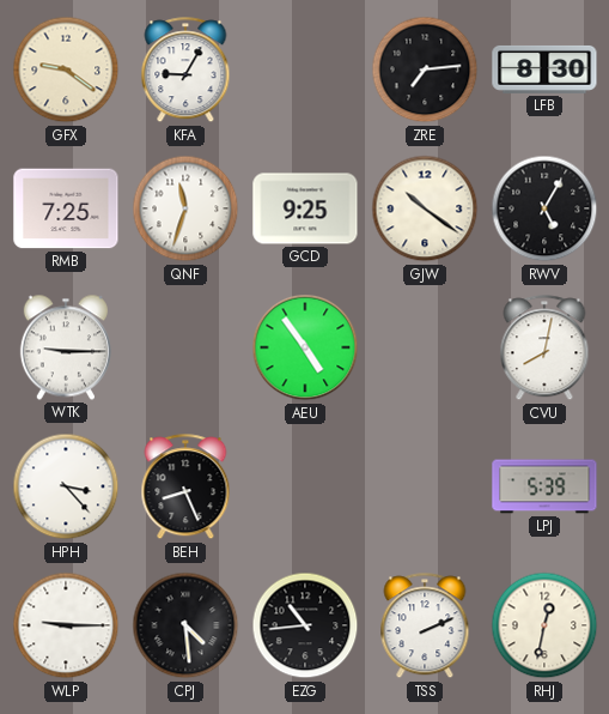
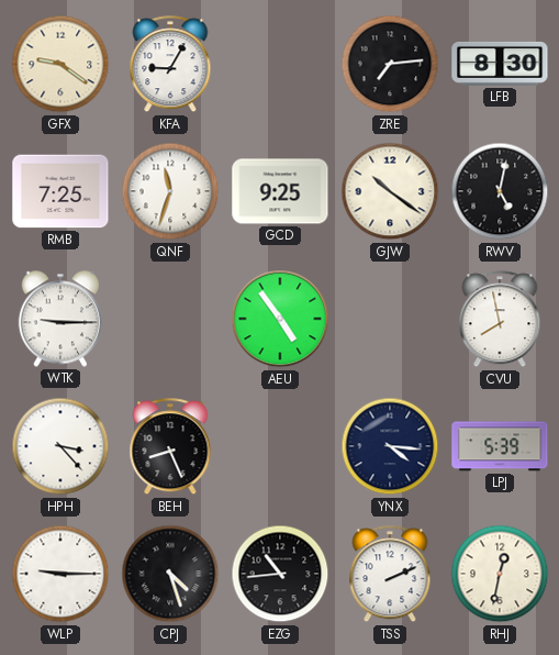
RWV: 5:05 -> 5:02 (500, 191)
CVU: 8:02 -> 7:58 (500, 320)
YNX: none -> 4:16 (390, 446)
CPJ: 4:29 -> 4:27 (170, 574)
